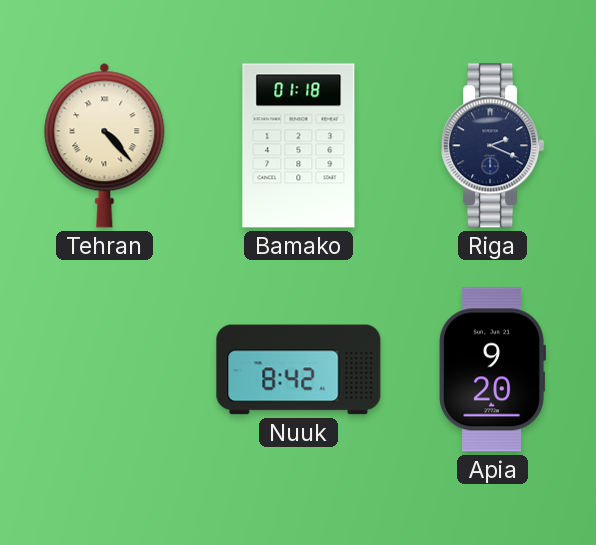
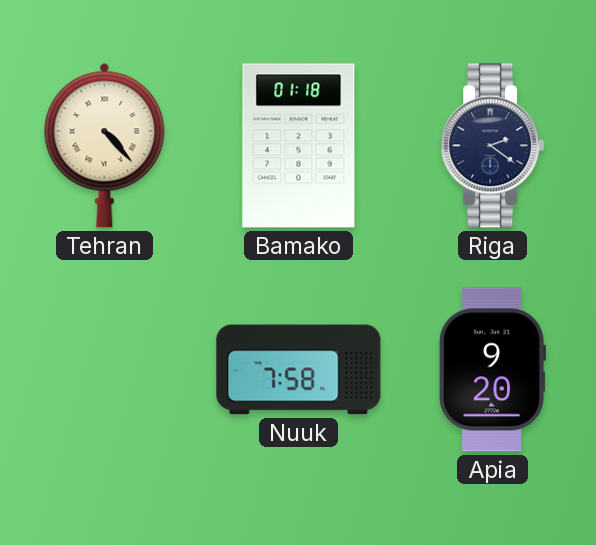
Riga: 2:19 -> 2:21 (493, 146)
Nuuk: 8:42 -> 7:58 (299, 370)
